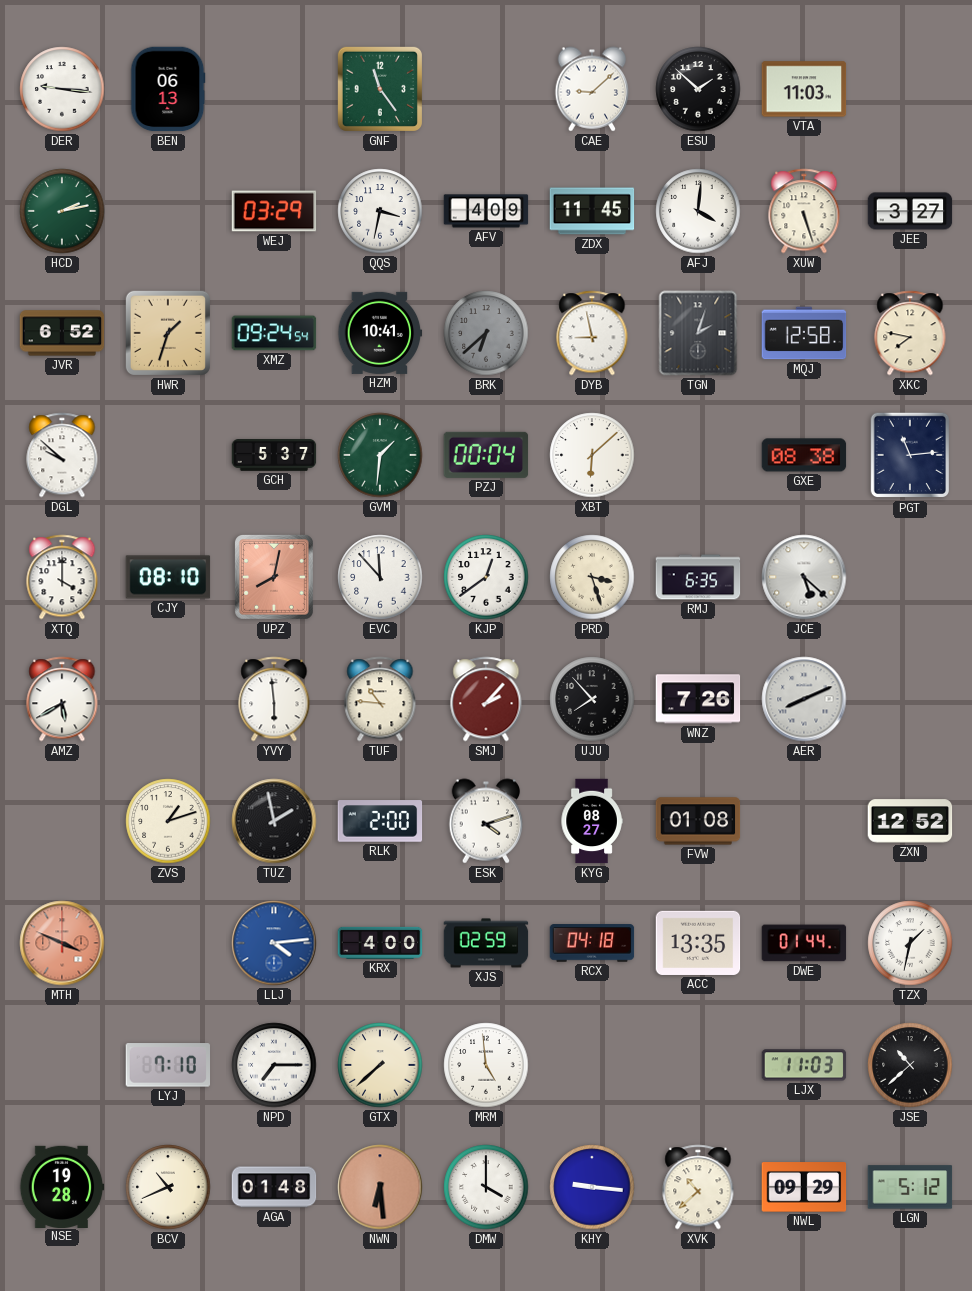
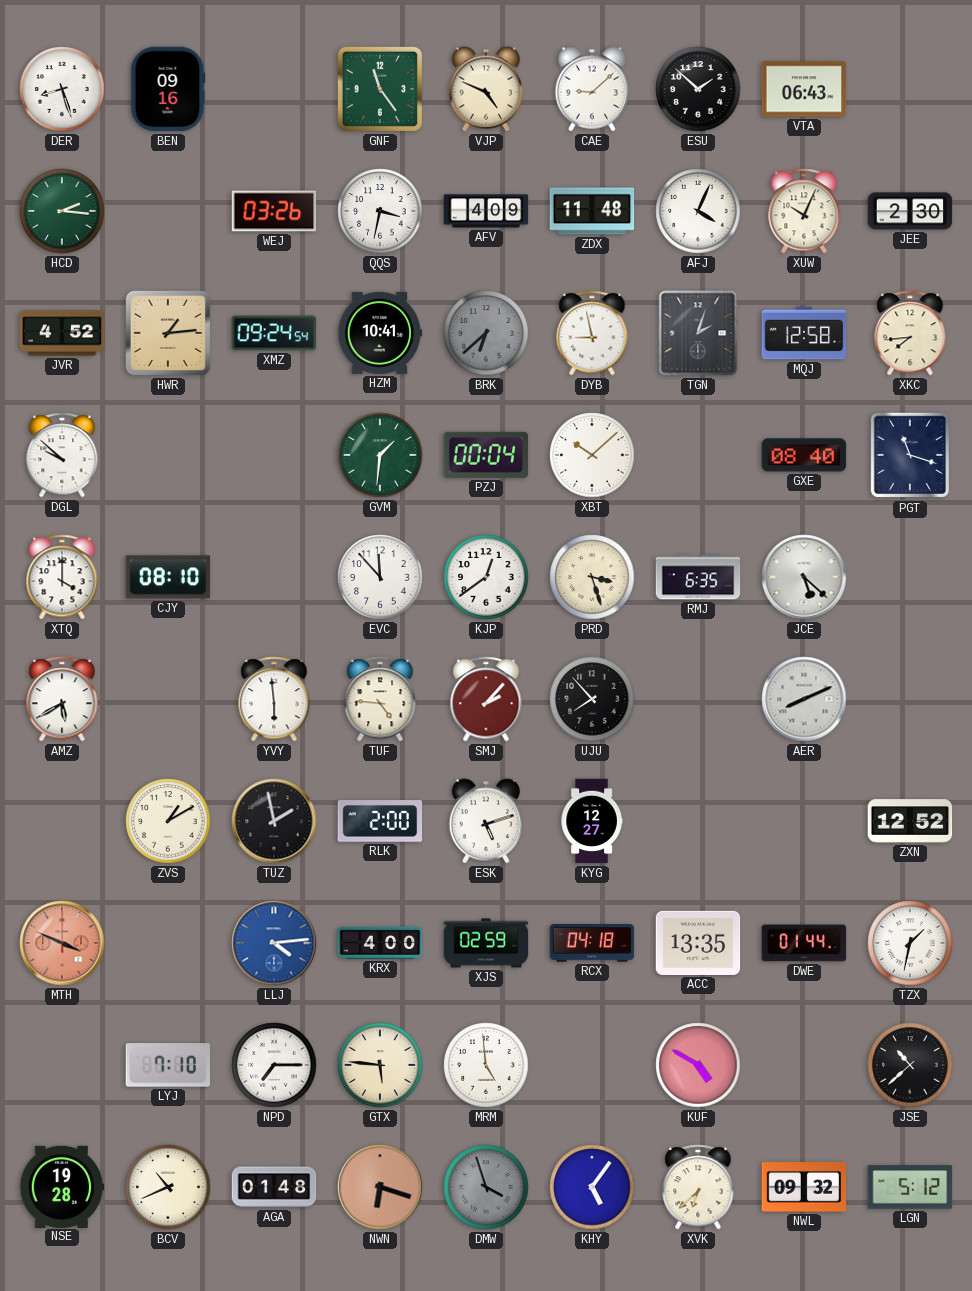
DER: 9:16 -> 8:27 (62, 89)
BEN: 06:13 -> 09:16 (168, 89)
VJP: none -> 4:49 (486, 89)
VTA: 11:03 -> 06:43 (804, 89)
HCD: 2:13 -> 2:16 (62, 211)
WEJ: 03:29 -> 03:26 (274, 211)
ZDX: 11:45 -> 11:48 (592, 211)
AFJ: 4:01 -> 4:04 (698, 211)
XUW: 5:27 -> 10:04 (804, 211)
JEE: 3:27 -> 2:30 (910, 211)
JVR: 6:52 -> 4:52 (62, 333)
HWR: 1:33 -> 1:14 (168, 333)
XKC: 7:47 -> 7:44 (910, 333)
GCH: 5:37 -> none (274, 455)
XBT: 6:08 -> 10:08 (592, 455)
GXE: 08:38 -> 08:40 (804, 455)
PGT: 11:14 -> 11:18 (909, 455)
UPZ: 8:02 -> none (274, 577)
TUF: 10:46 -> 4:46 (380, 699)
WNZ: 7:26 -> none (698, 699)
ZVS: 1:12 -> 1:10 (168, 821)
ESK: 4:12 -> 5:12 (486, 821)
KYG: 08:27 -> 12:27 (592, 821)
FVW: 01:08 -> none (698, 821)
GTX: 7:38 -> 5:46 (380, 1065)
KUF: none -> 4:50 (698, 1065)
LJX: 11:03 -> none (804, 1065)
NWN: 6:29 -> 6:18 (380, 1187)
DMW: 4:00 -> 3:57 (486, 1187)
DMW dial: white -> grey (486, 1187)
KHY: 9:16 -> 5:06 (592, 1187)
XVK: 10:38 -> 6:38 (698, 1187)
NWL: 09:29 -> 09:32 (804, 1187)
